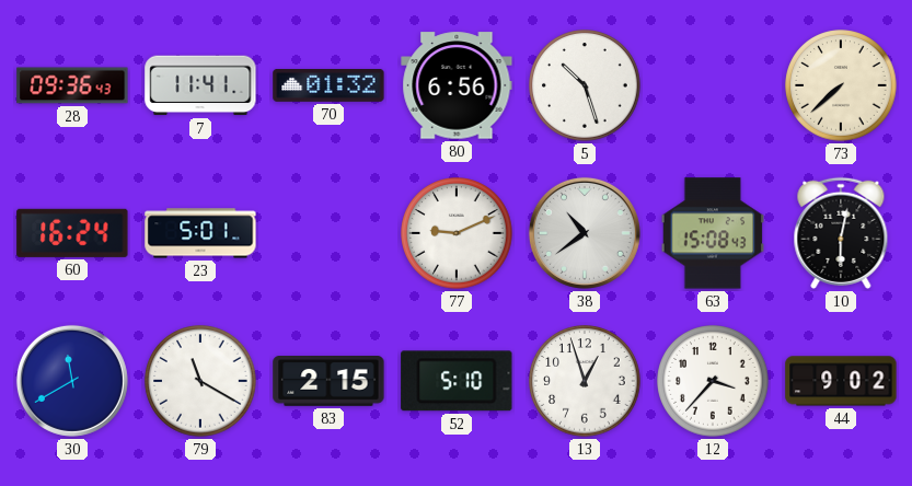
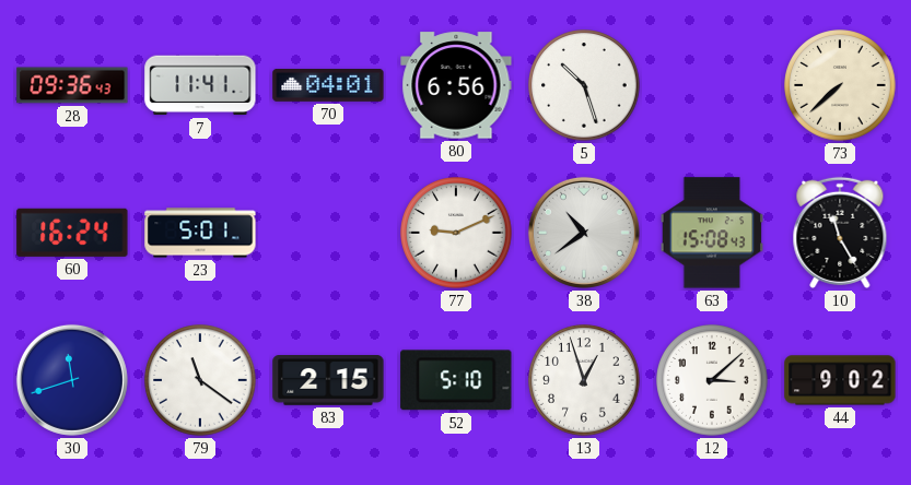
70: 01:32 -> 04:01 (328, 86)
10: 6:02 -> 11:25 (840, 233)
30: 11:40 -> 11:42 (72, 380)
79: 11:20 -> 11:21 (200, 380)
12: 3:37 -> 3:08 (712, 380)
